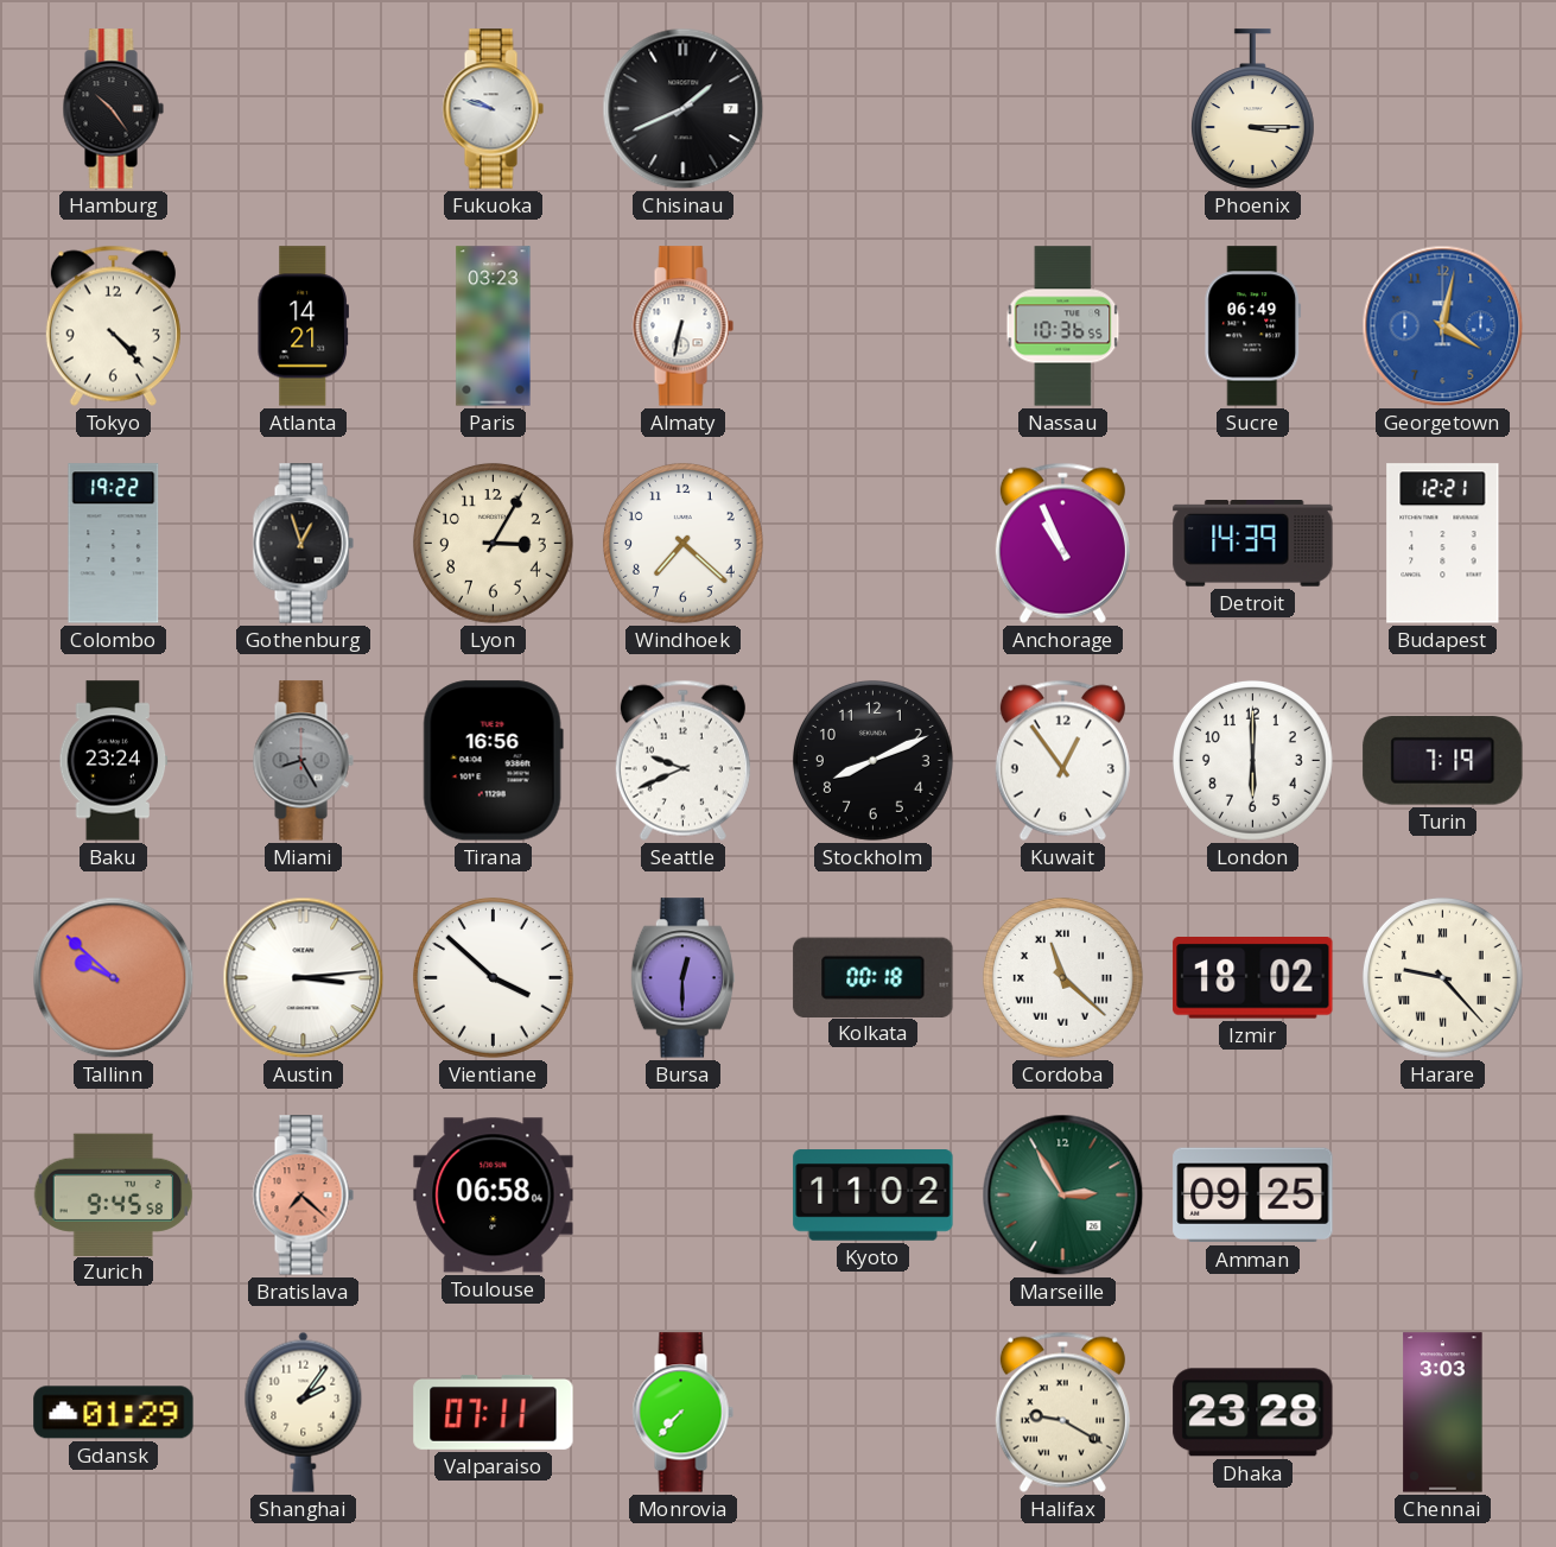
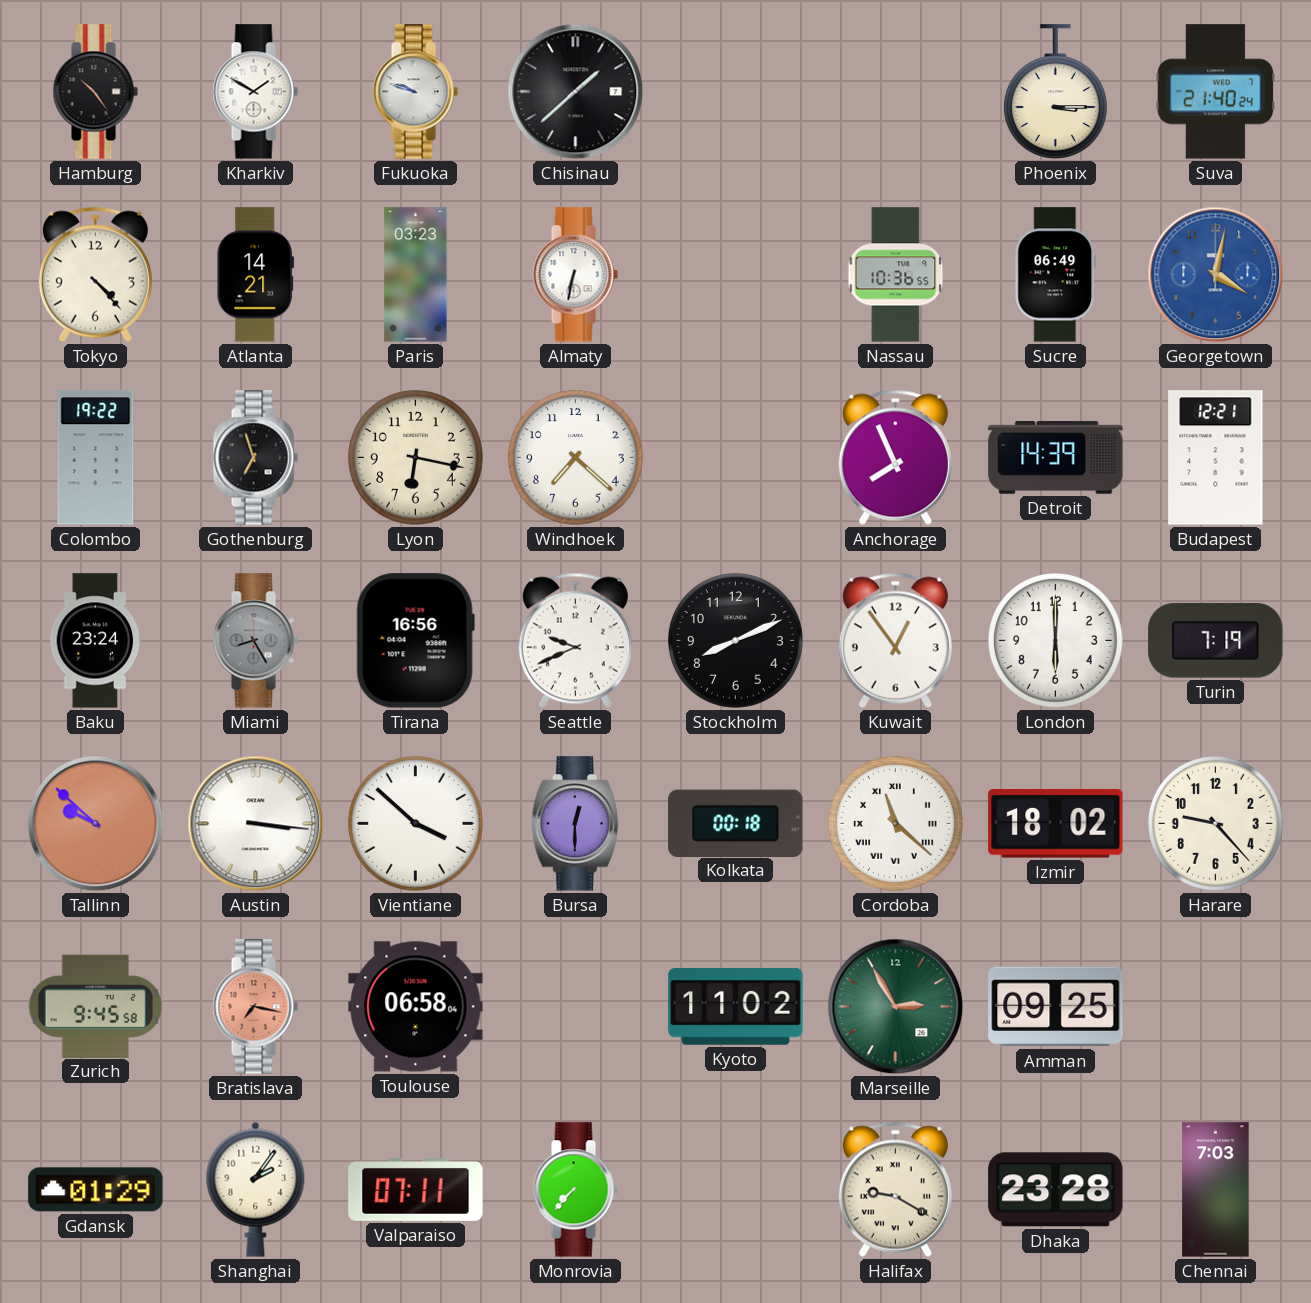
Kharkiv: none -> 1:50 (255, 92)
Chisinau: 1:41 -> 1:38 (576, 92)
Suva: none -> 21:40 (1216, 92)
Gothenburg: 12:57 -> 6:57 (255, 458)
Lyon: 3:05 -> 6:17 (415, 457)
Anchorage: 10:56 -> 7:56 (895, 457)
Austin: 3:14 -> 3:16 (256, 824)
Harare numerals: Roman -> Arabic (1215, 823)
Bratislava: 7:22 -> 7:17 (255, 1007)
Chennai: 3:03 -> 7:03 (1216, 1190)
